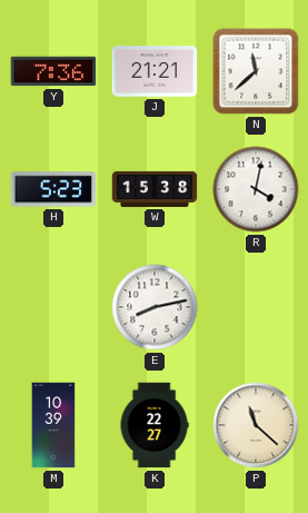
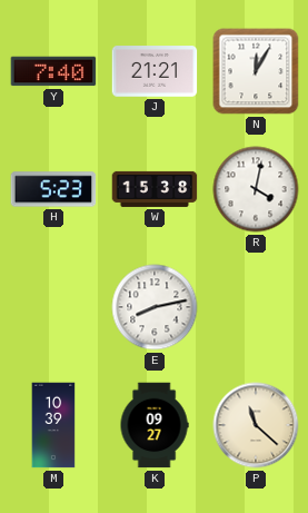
Y: 7:36 -> 7:40 (53, 71)
N: 11:38 -> 12:05 (256, 71)
K: 22:27 -> 09:27 (155, 425)
